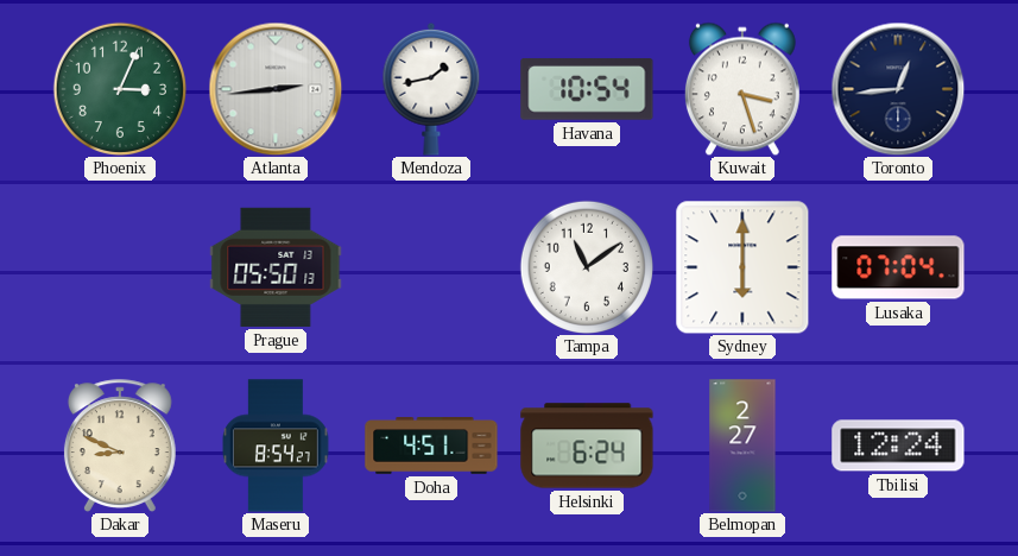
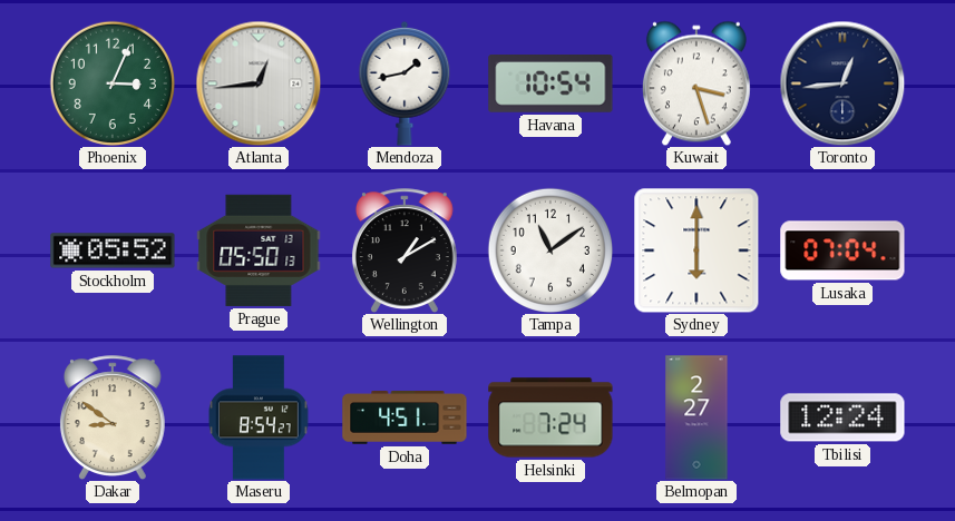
Atlanta: 2:44 -> 12:44 (259, 83)
Stockholm: none -> 05:52 (113, 250)
Wellington: none -> 1:10 (405, 250)
Dakar: 8:49 -> 8:51 (113, 417)
Helsinki: 6:24 -> 7:24 (550, 417)
